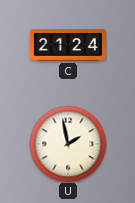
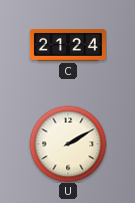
U: 1:58 -> 2:10 (68, 144)
